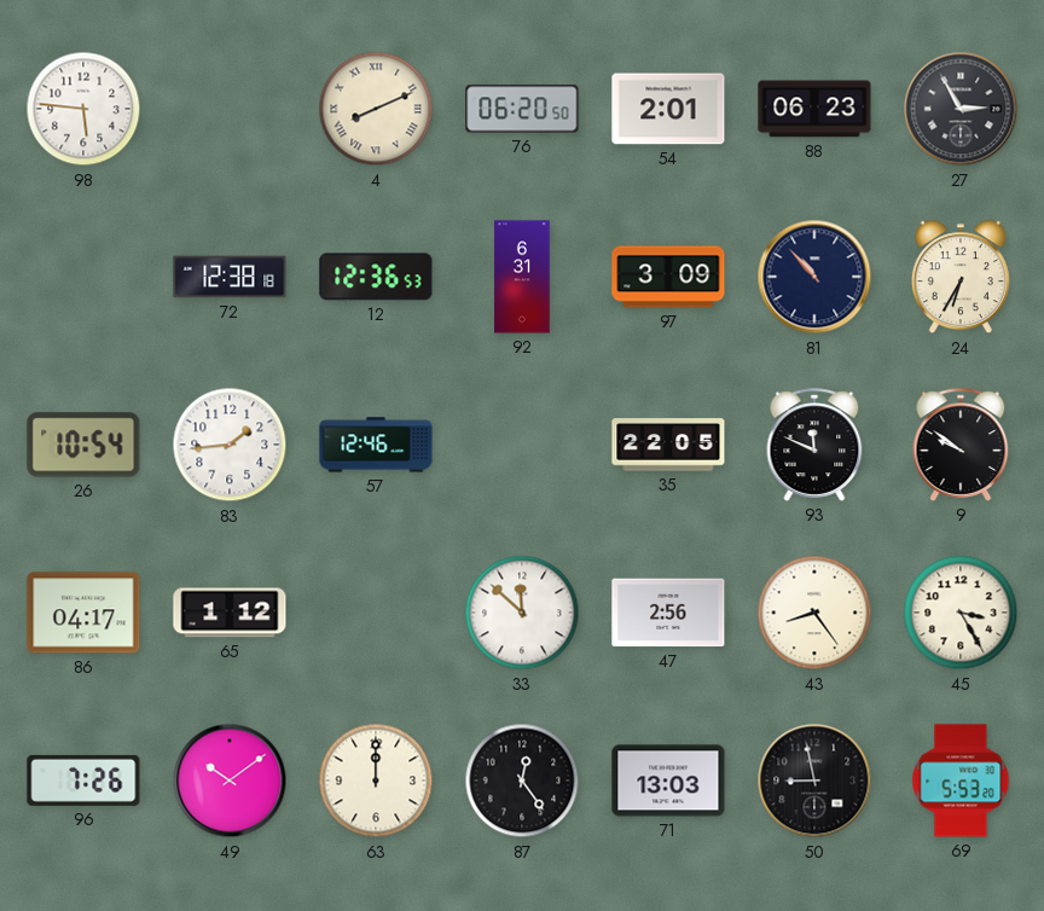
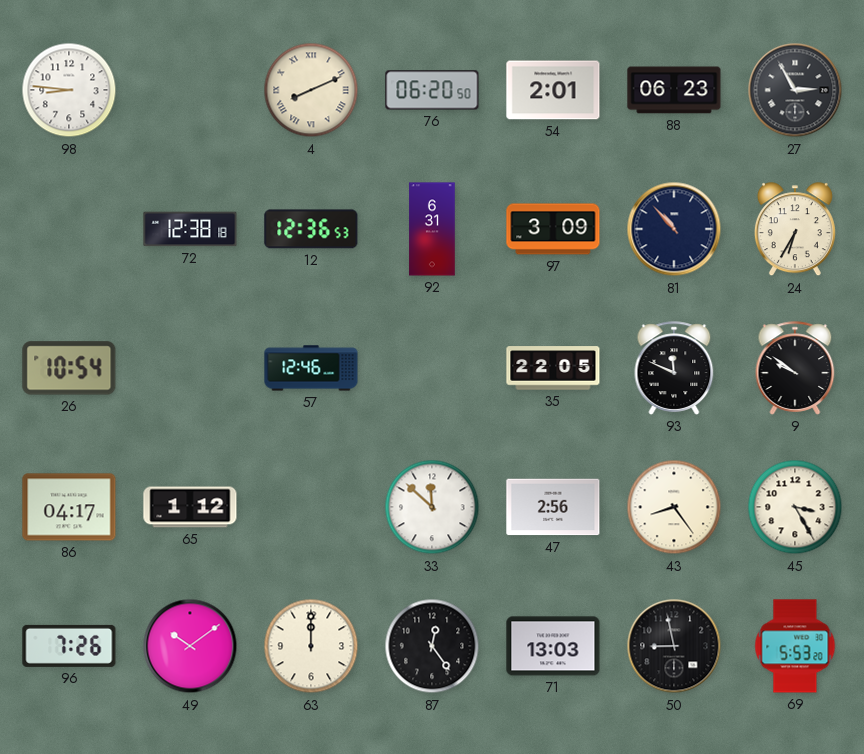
98: 5:46 -> 8:46 (69, 90)
83: 1:44 -> none (230, 445)
